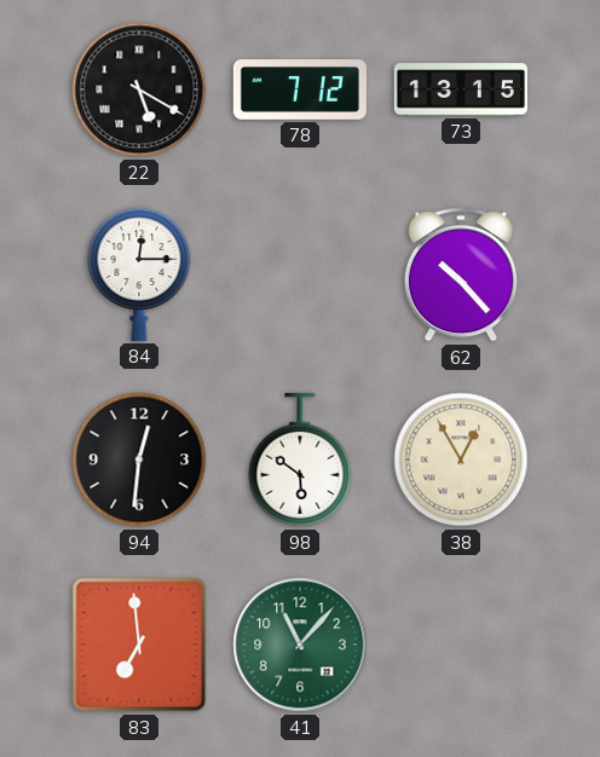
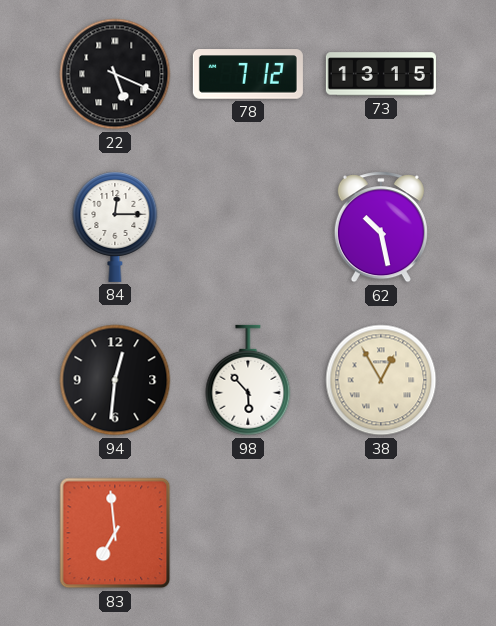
22: 5:20 -> 5:19 (115, 74)
62: 10:23 -> 10:28 (381, 227)
98: 5:51 -> 5:53 (248, 380)
41: 11:07 -> none (300, 645)
